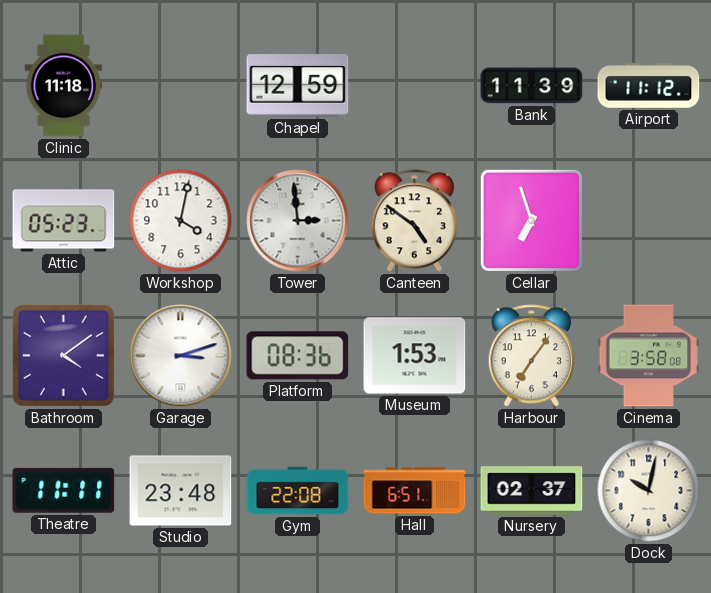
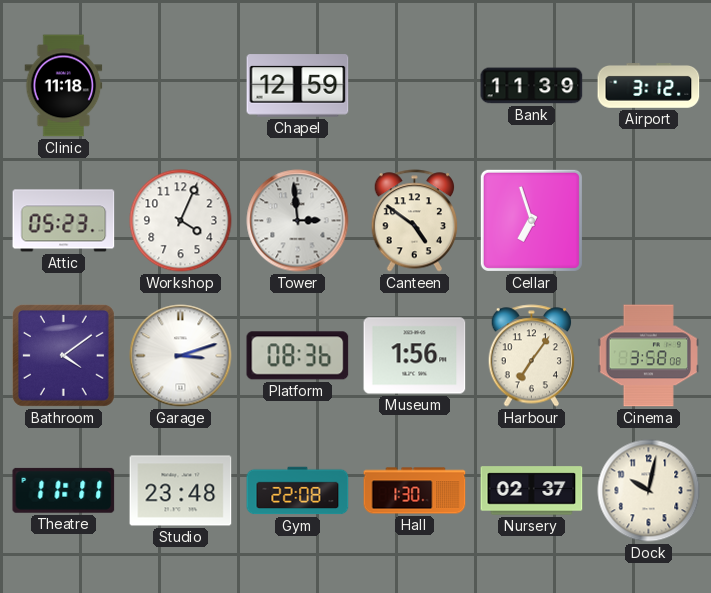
Airport: 11:12 -> 3:12 (649, 86)
Workshop: 4:02 -> 4:04 (181, 221)
Museum: 1:53 -> 1:56 (415, 356)
Hall: 6:51 -> 1:30 (415, 491)
